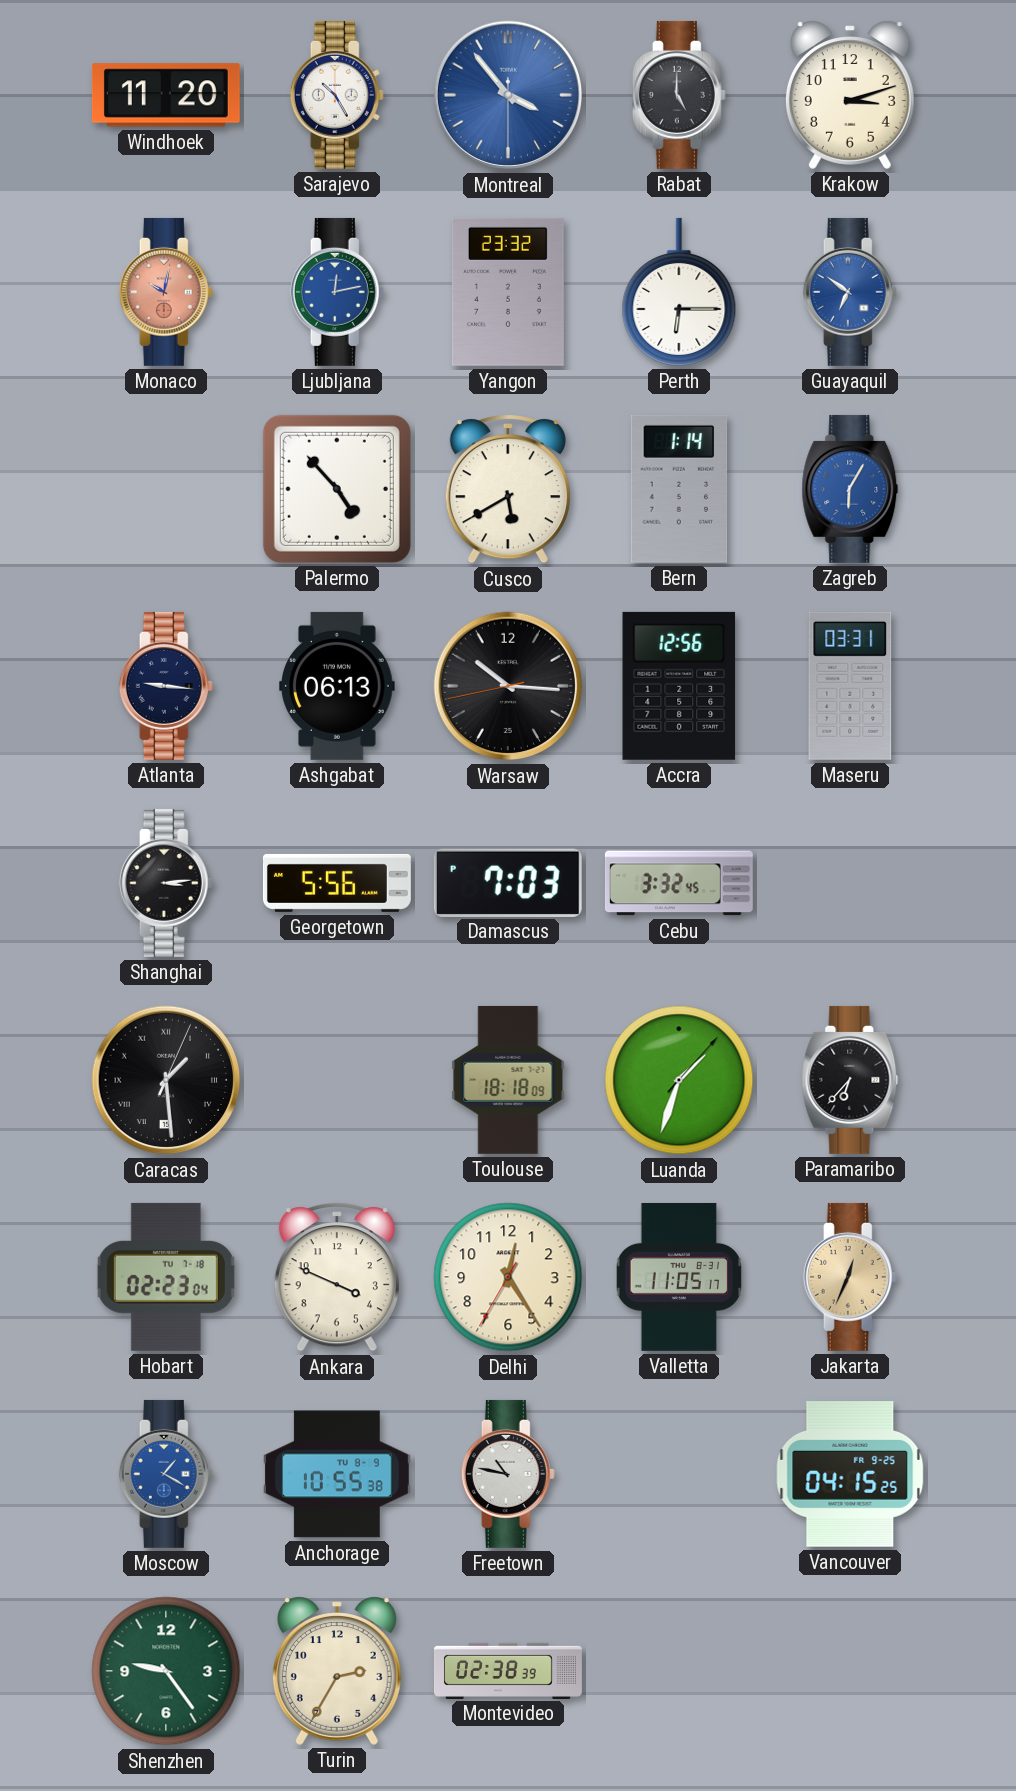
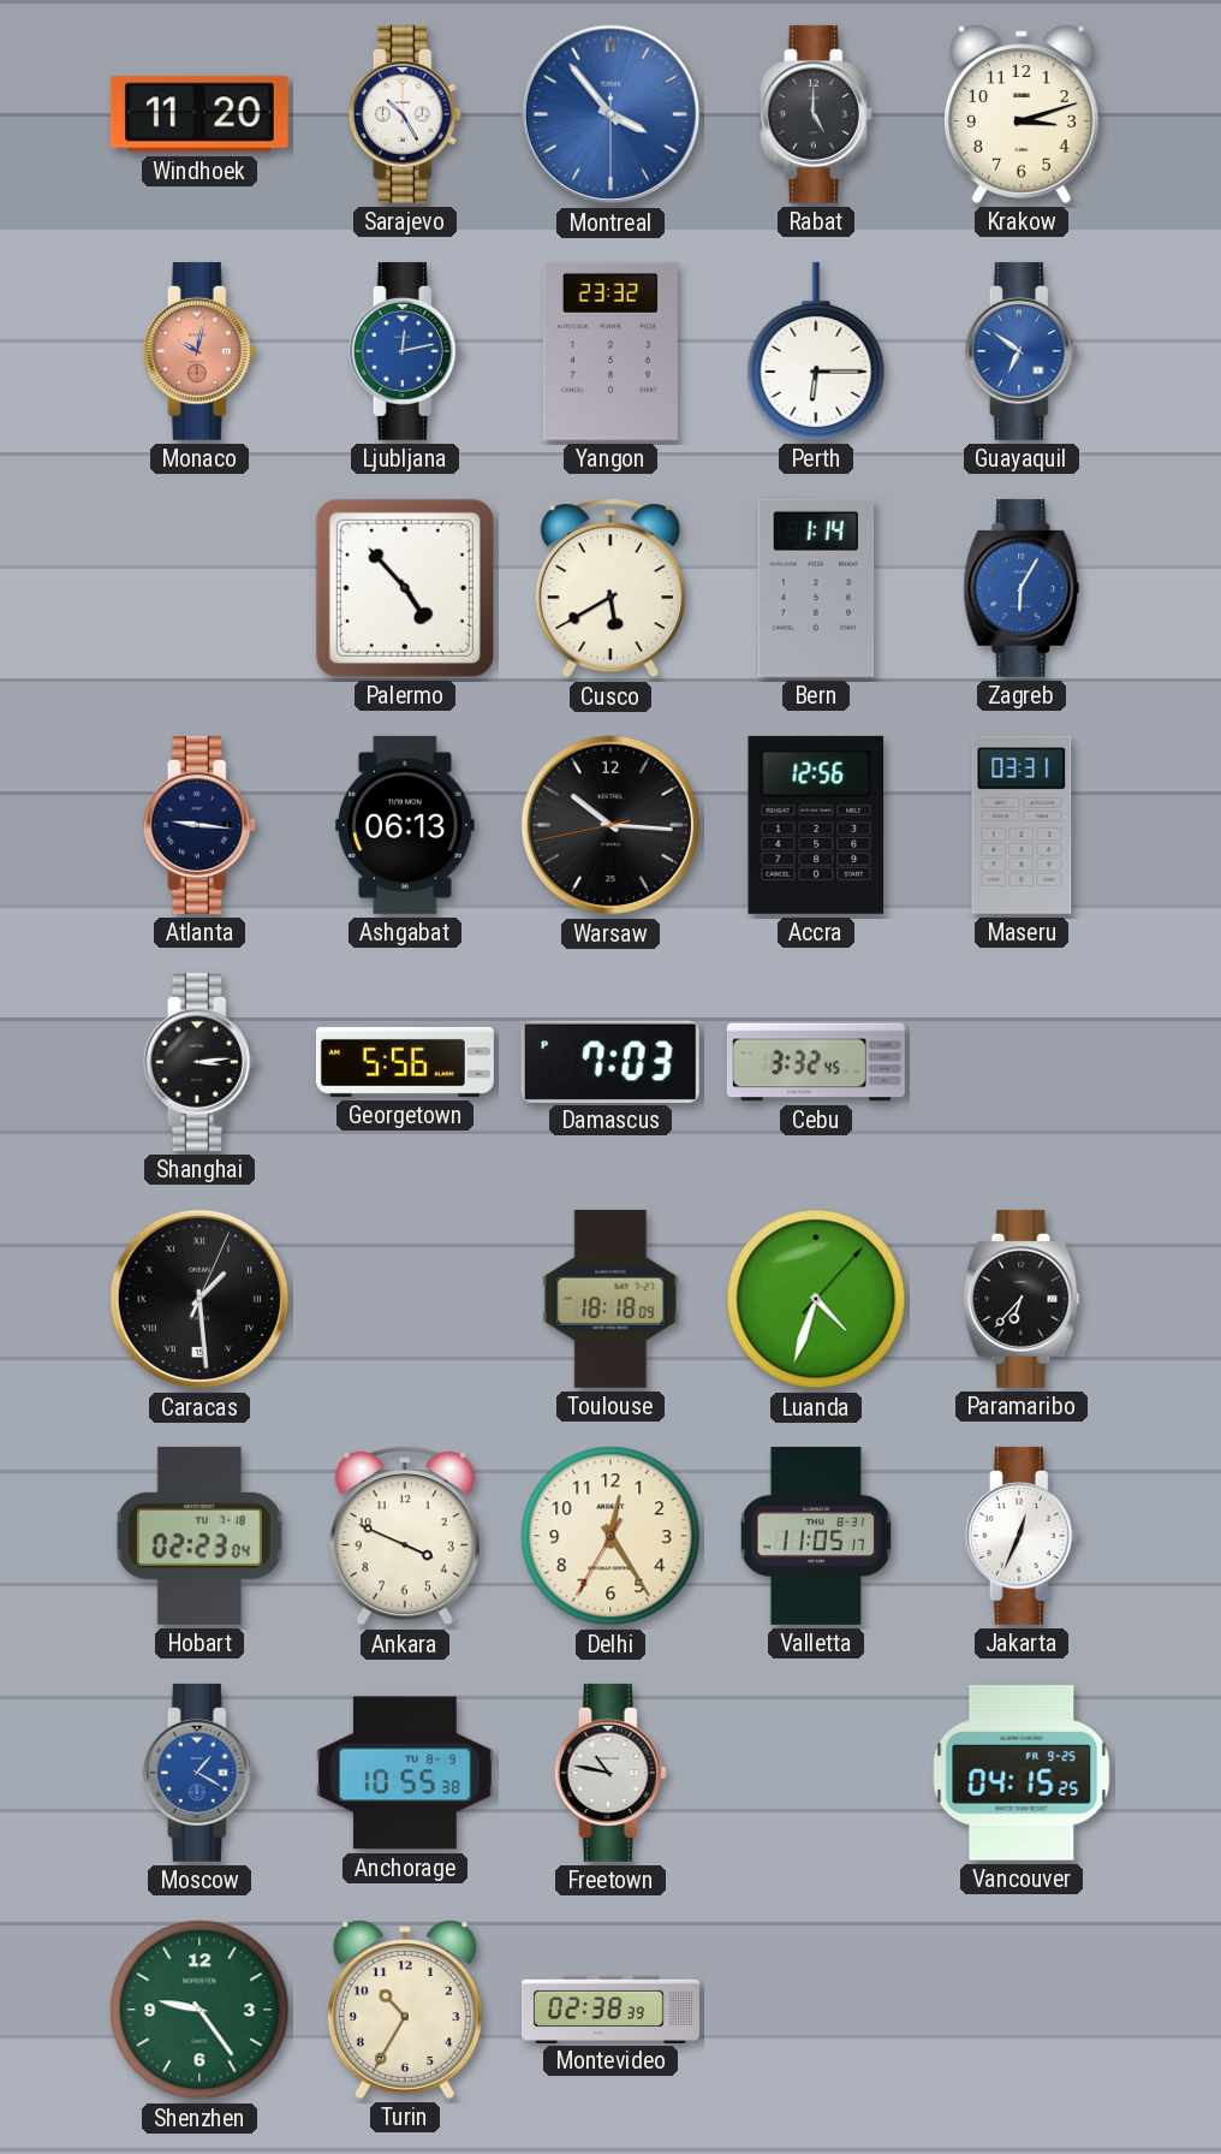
Luanda: 1:33 -> 4:33 (816, 1299)
Jakarta dial: champagne -> white (1022, 1536)
Turin: 2:35 -> 10:35 (405, 2010)
